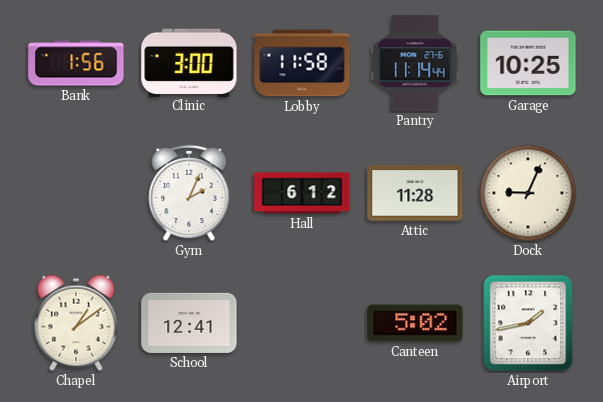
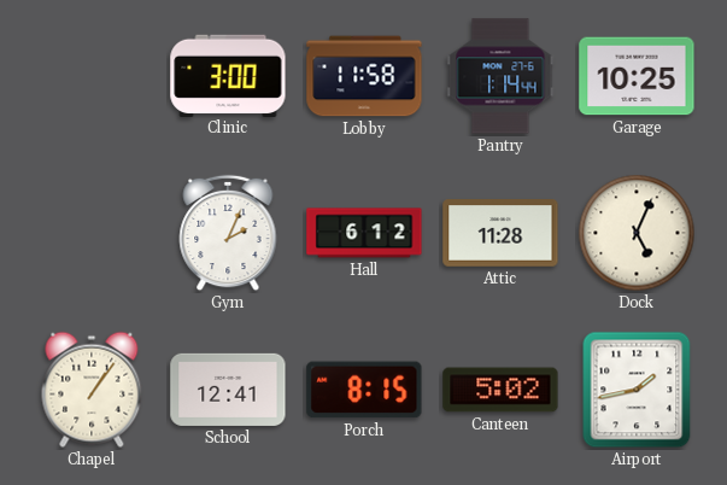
Bank: 1:56 -> none (76, 63)
Pantry: 11:14 -> 1:14 (500, 76)
Dock: 9:04 -> 5:04 (637, 233)
Chapel: 1:09 -> 1:06 (92, 390)
Porch: none -> 8:15 (364, 390)
